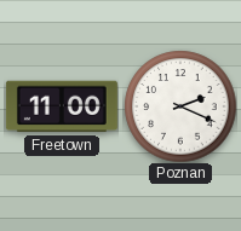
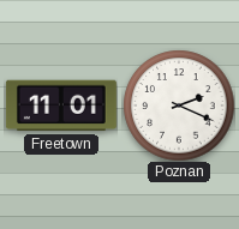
Freetown: 11:00 -> 11:01 (61, 106)
